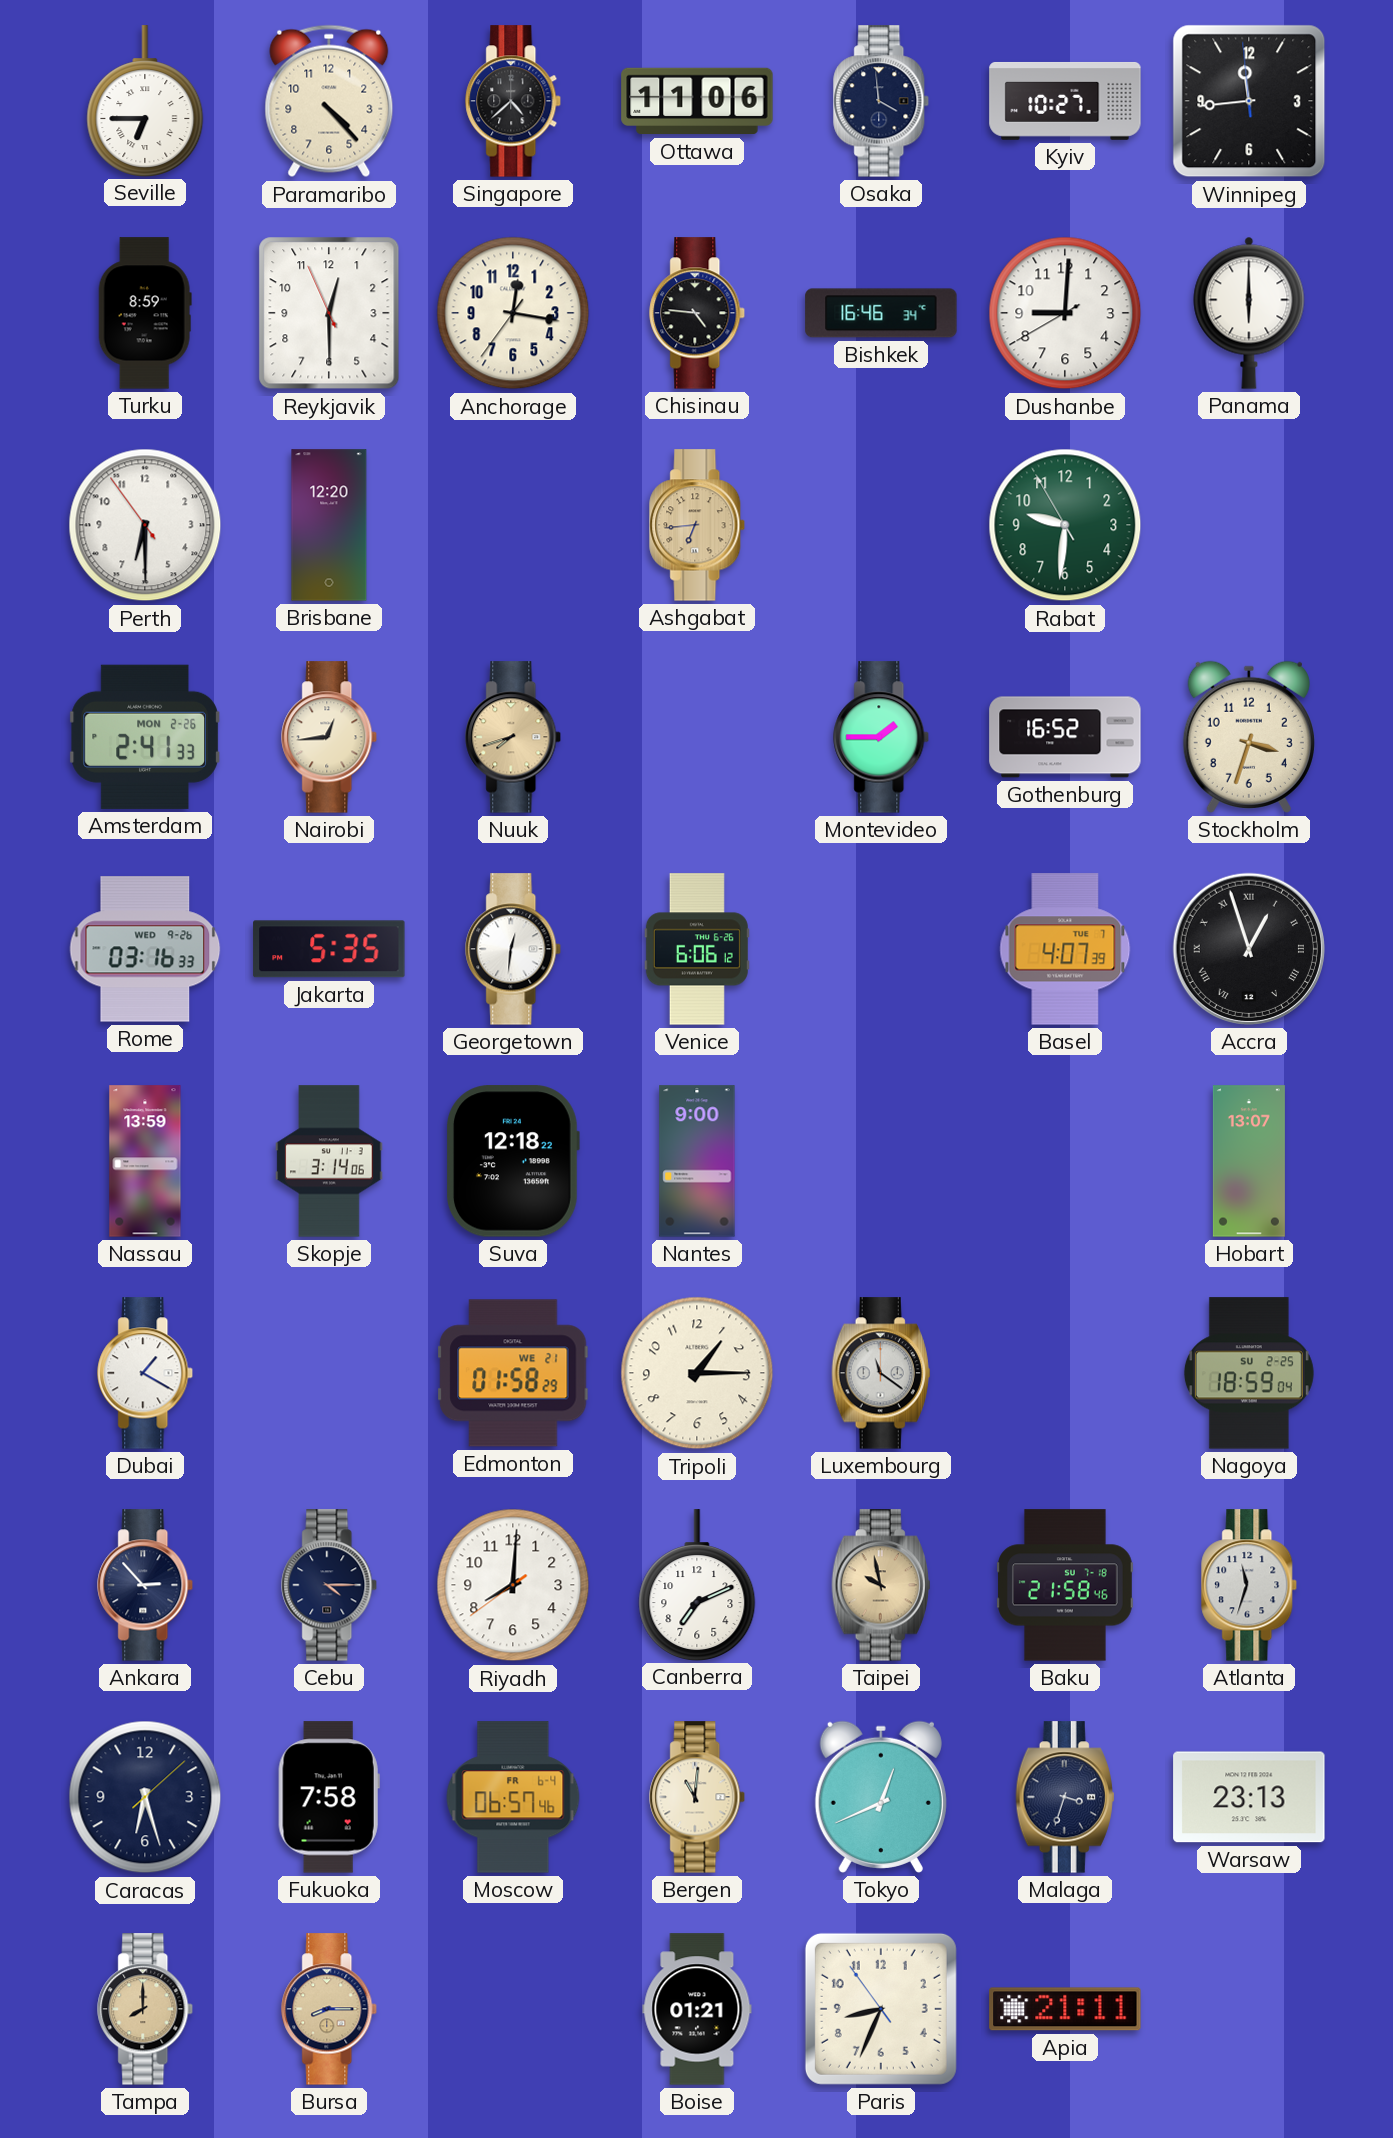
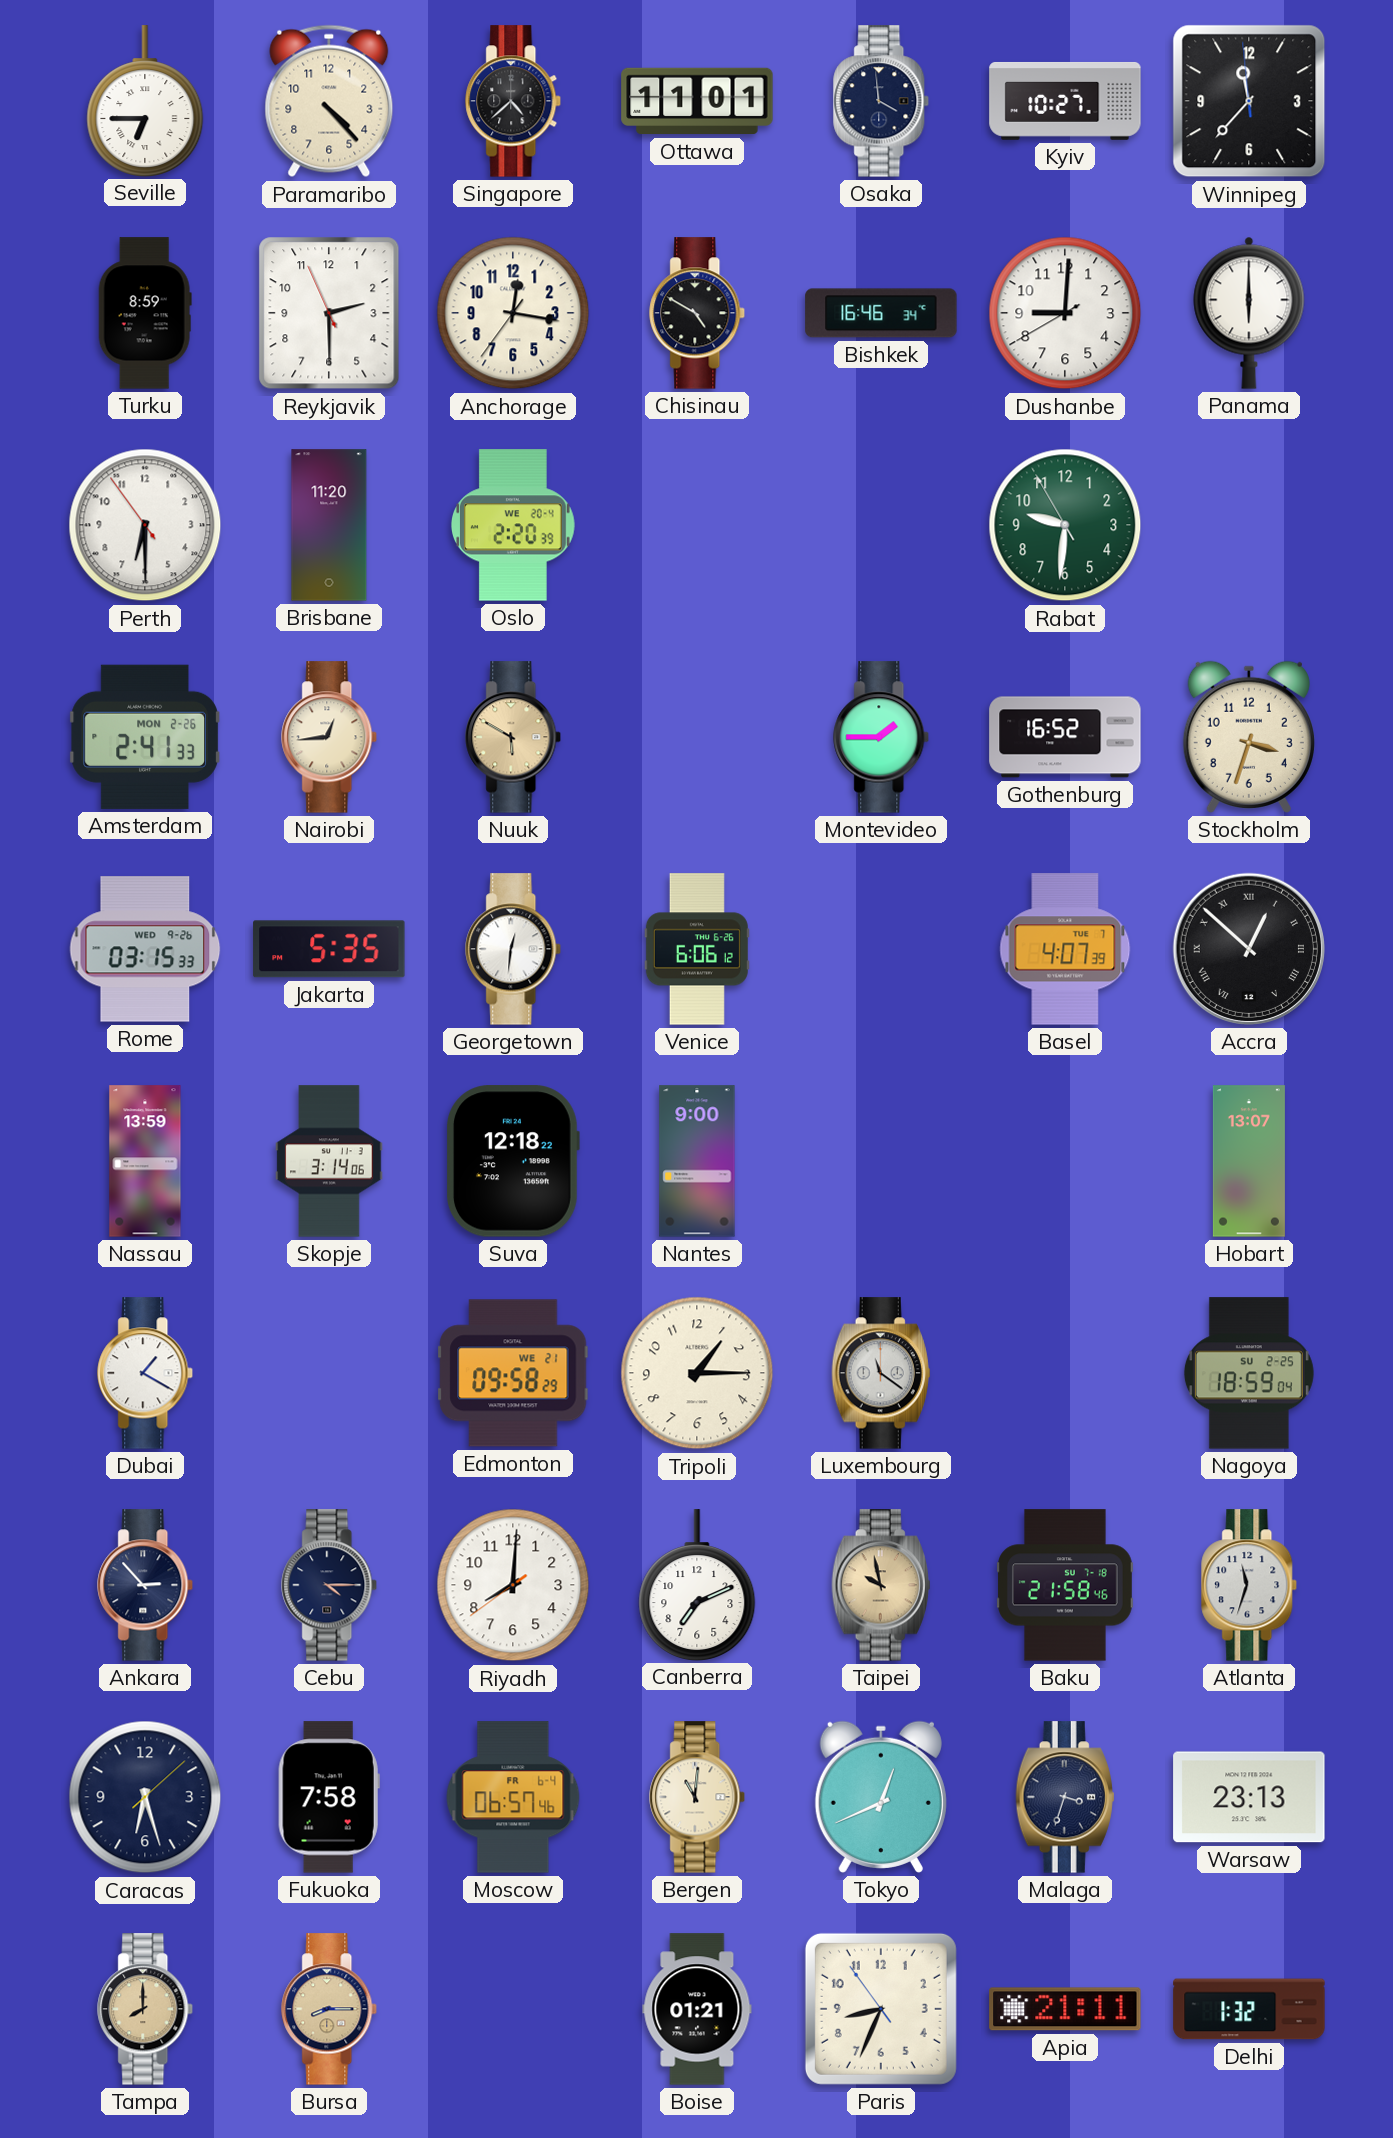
Ottawa: 11:06 -> 11:01 (697, 101)
Winnipeg: 11:43 -> 11:36 (1249, 101)
Reykjavik: 12:29 -> 2:29 (329, 313)
Chisinau: 4:46 -> 4:50 (698, 313)
Brisbane: 12:20 -> 11:20 (329, 525)
Oslo: none -> 2:20 (513, 525)
Ashgabat: 6:44 -> none (698, 525)
Nuuk: 7:42 -> 5:50 (514, 737)
Rome: 03:16 -> 03:15 (145, 949)
Accra: 12:57 -> 12:52 (1249, 949)
Edmonton: 01:58 -> 09:58 (513, 1373)
Delhi: none -> 1:32 (1249, 2009)
